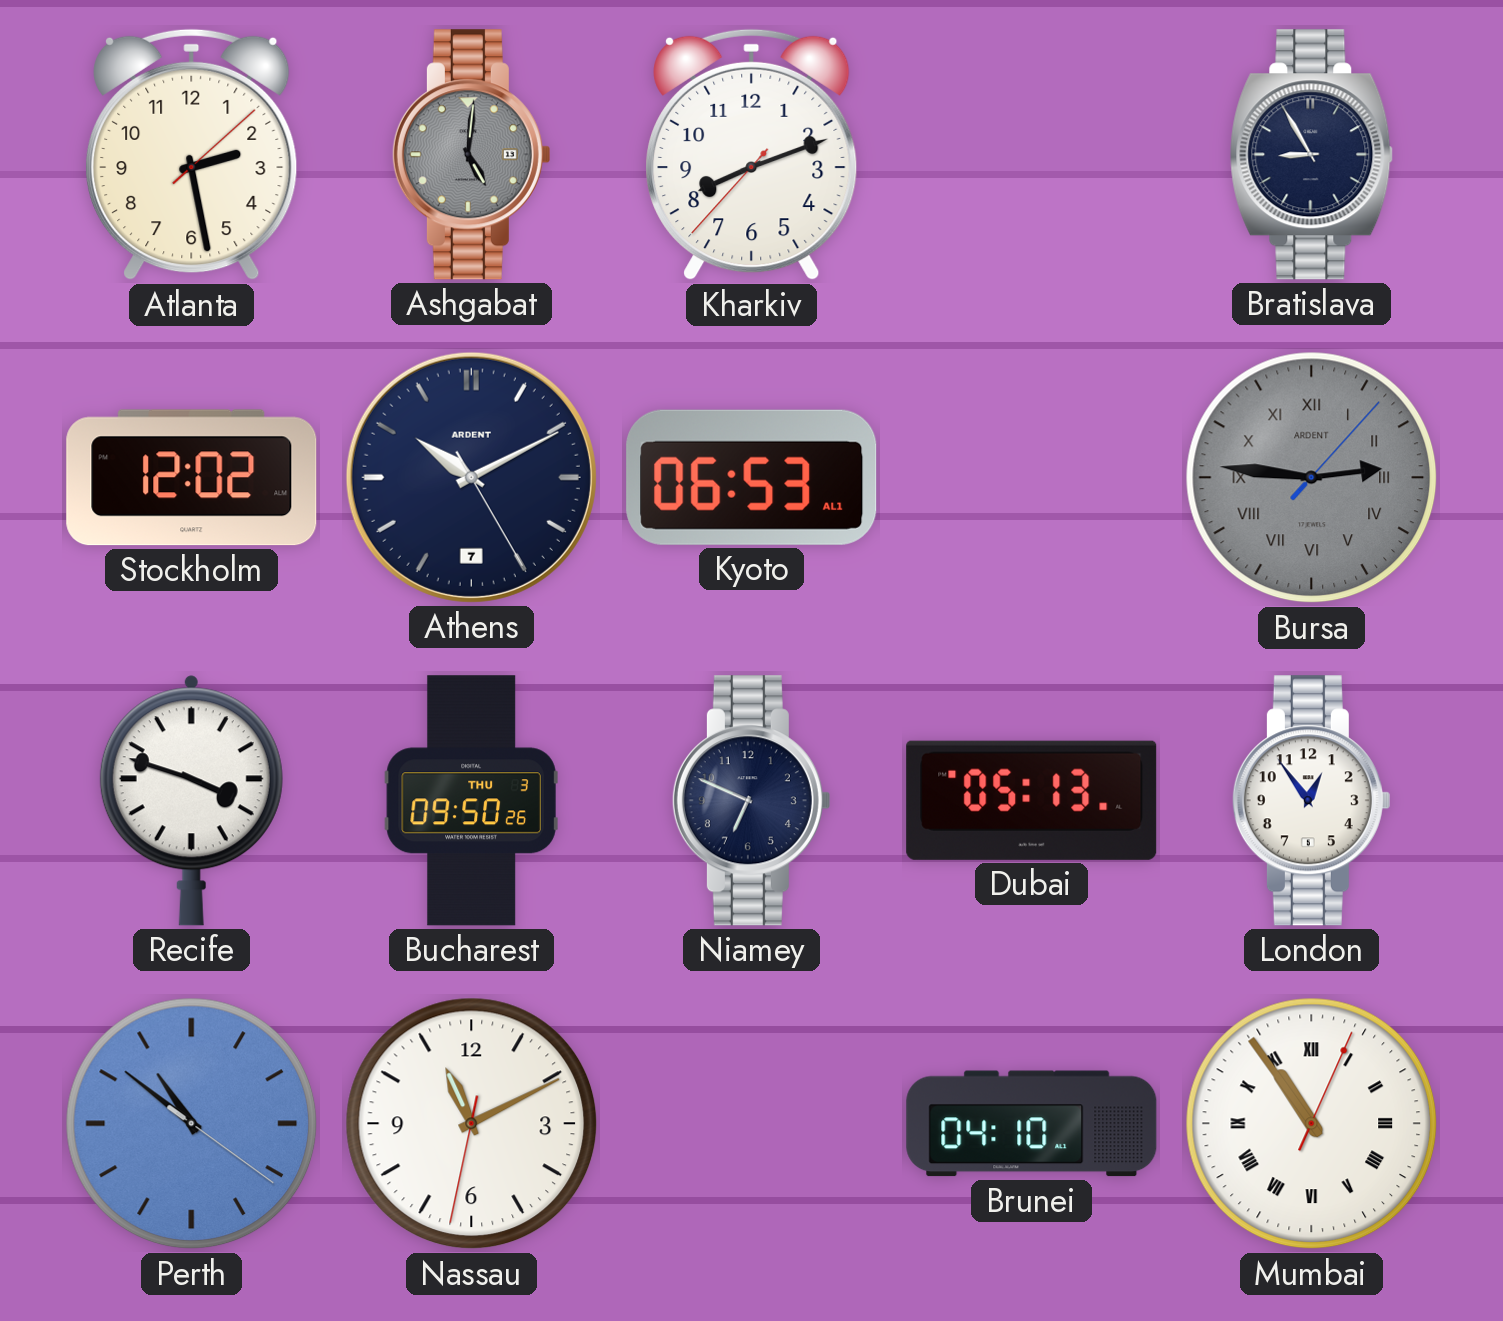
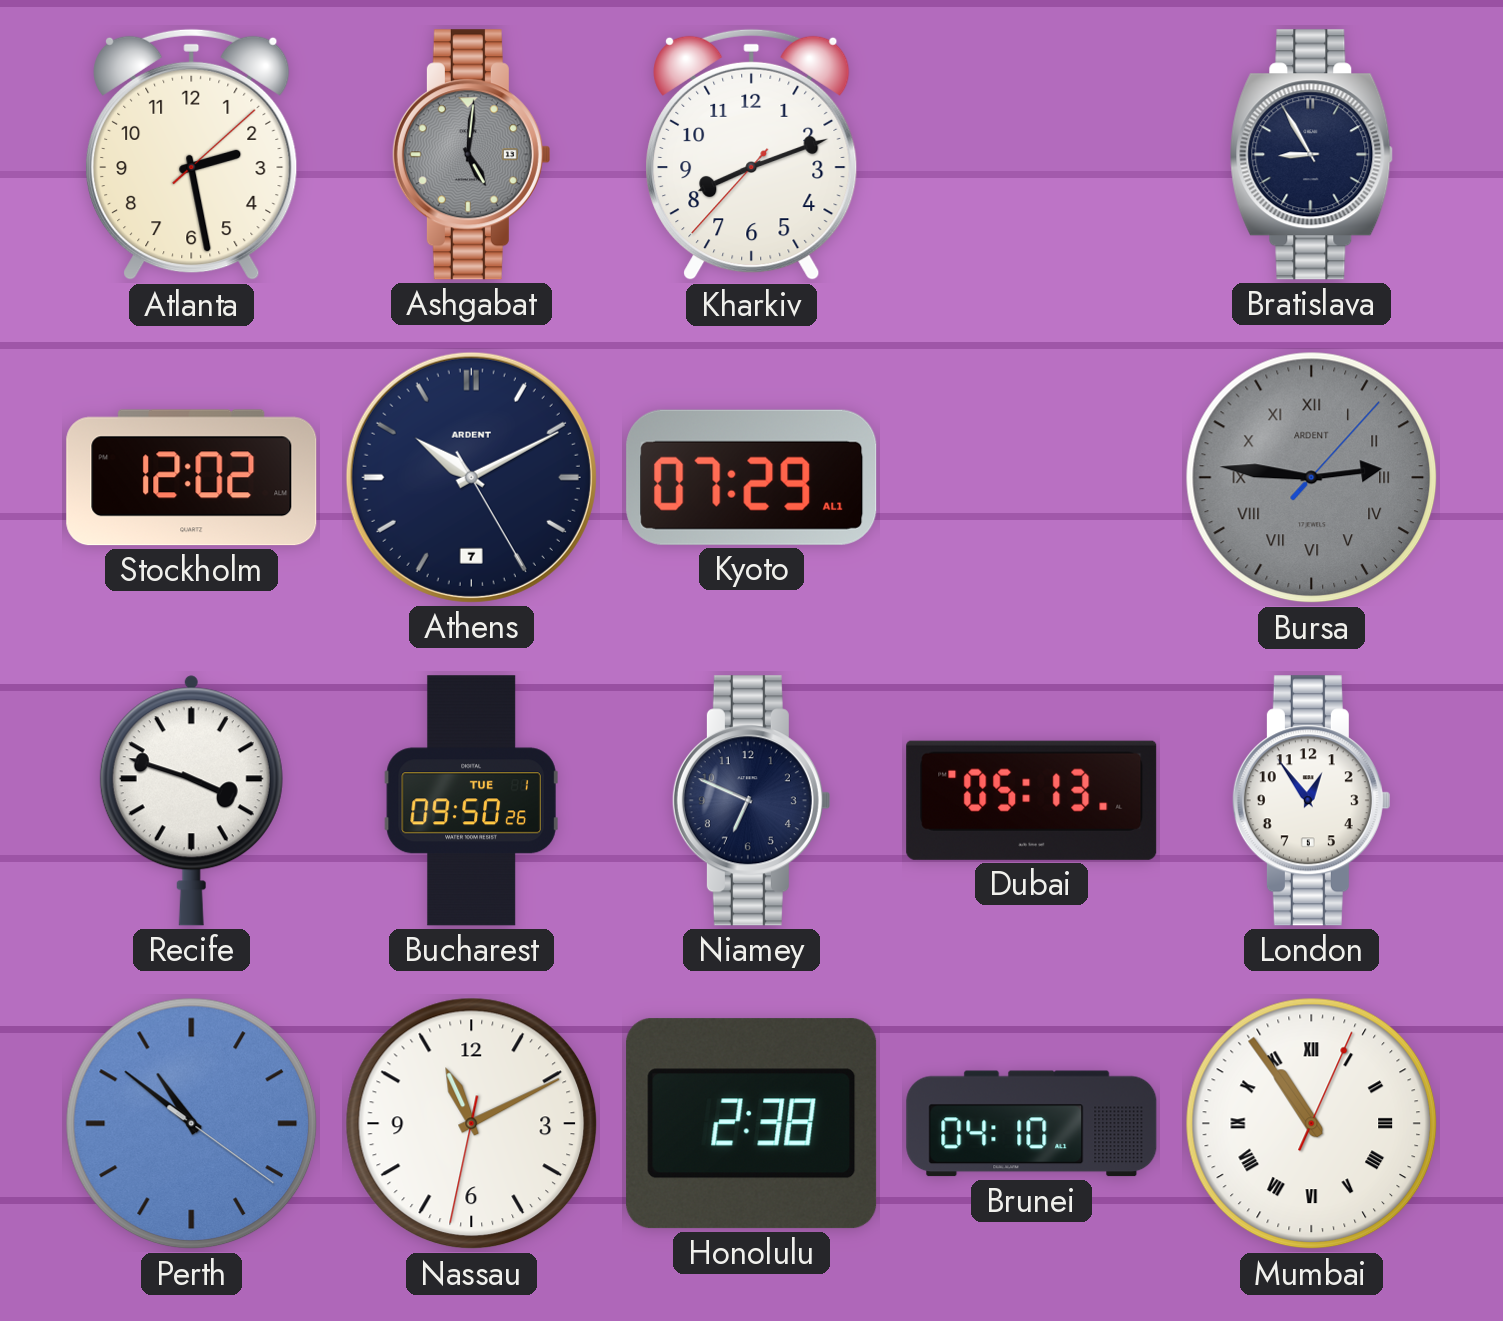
Kyoto: 06:53 -> 07:29 (752, 477)
Bucharest date: THU 3 -> TUE 1 (471, 801)
Honolulu: none -> 2:38 (752, 1124)
